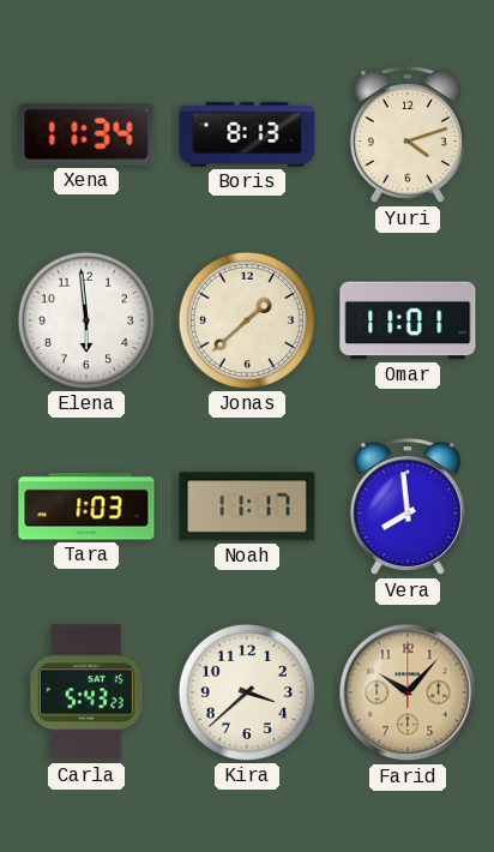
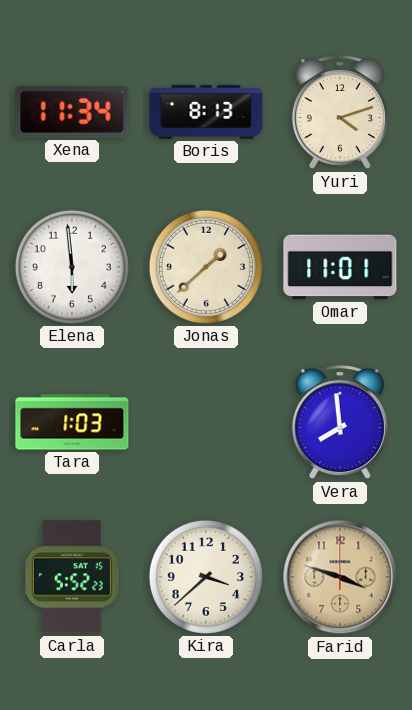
Noah: 11:17 -> none (247, 506)
Carla: 5:43 -> 5:52 (72, 577)
Farid: 10:07 -> 3:48 (340, 577)
